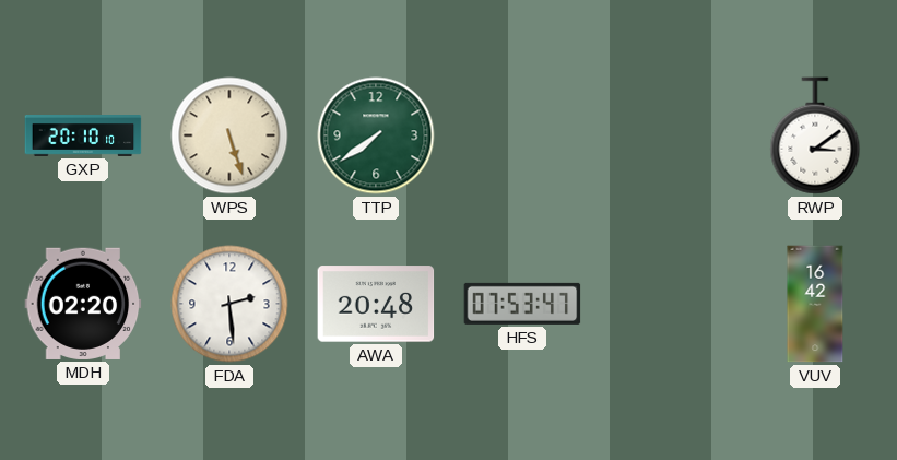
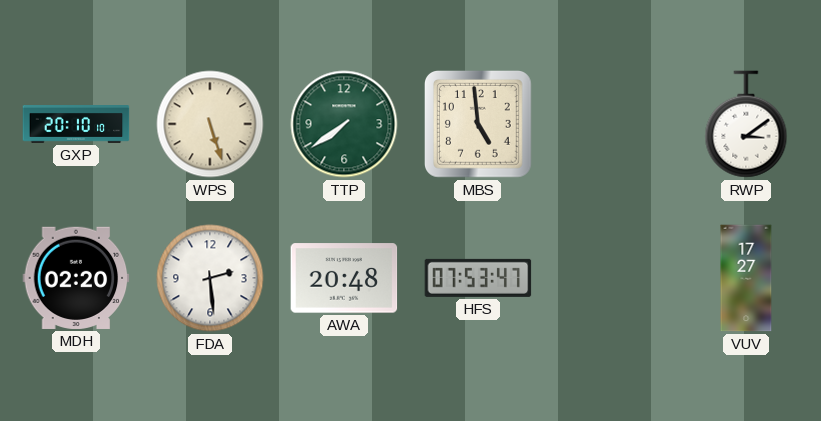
MBS: none -> 4:59 (479, 125)
VUV: 16:42 -> 17:27 (746, 278)
